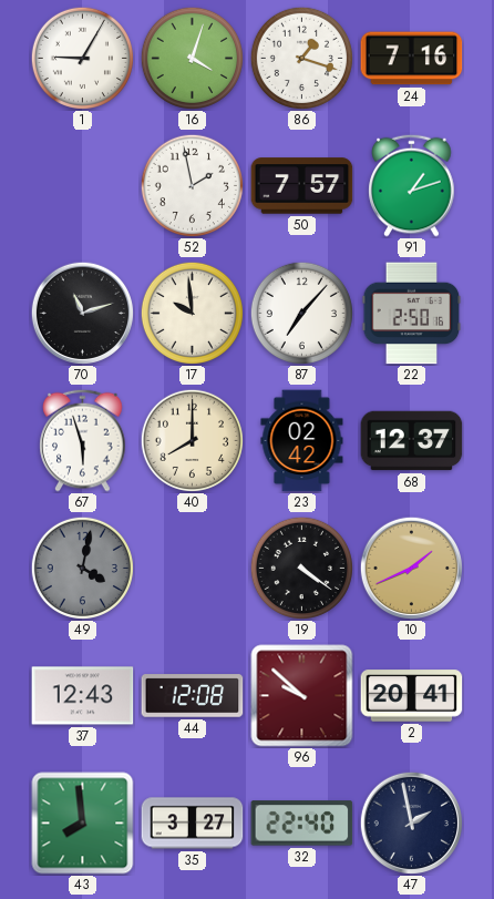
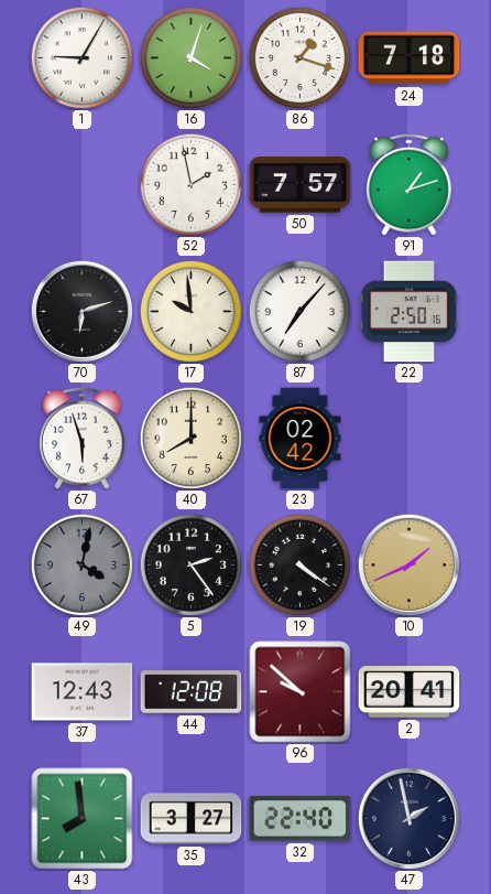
24: 7:16 -> 7:18 (410, 58)
70: 11:12 -> 6:12 (81, 311)
68: 12:37 -> none (412, 441)
5: none -> 2:24 (190, 564)
